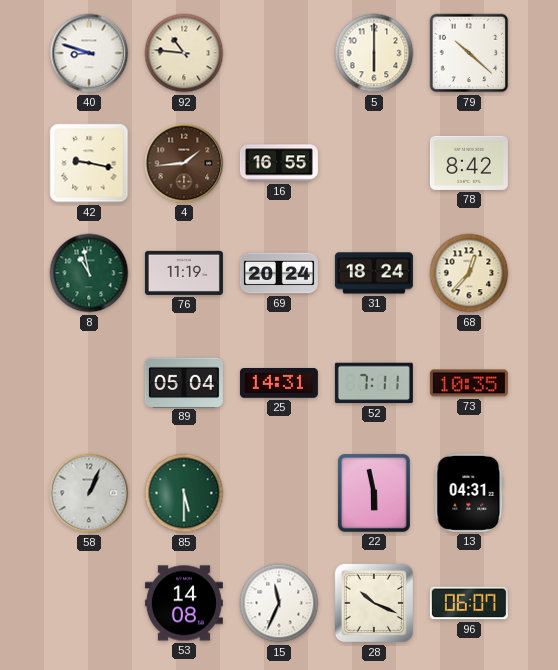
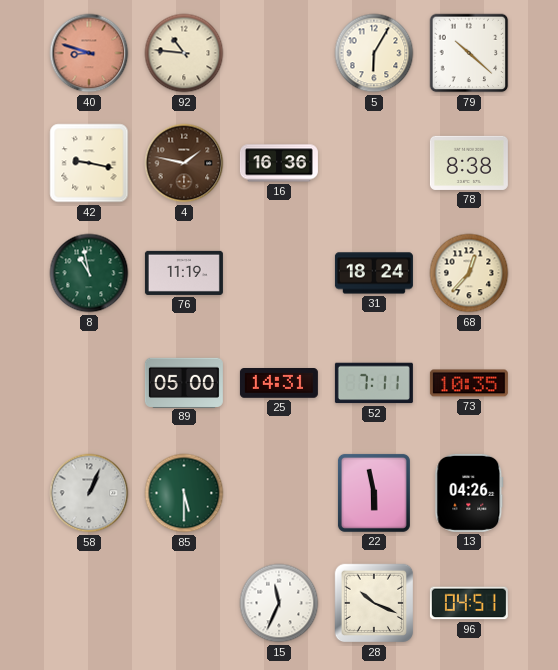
40 dial: white -> salmon (89, 53)
5: 6:00 -> 6:05 (374, 53)
4: 1:44 -> 1:47 (184, 163)
16: 16:55 -> 16:36 (279, 163)
78: 8:42 -> 8:38 (469, 163)
69: 20:24 -> none (279, 273)
89: 05:04 -> 05:00 (184, 382)
13: 04:31 -> 04:26 (469, 493)
53: 14:08 -> none (184, 603)
96: 06:07 -> 04:51 (469, 603)
